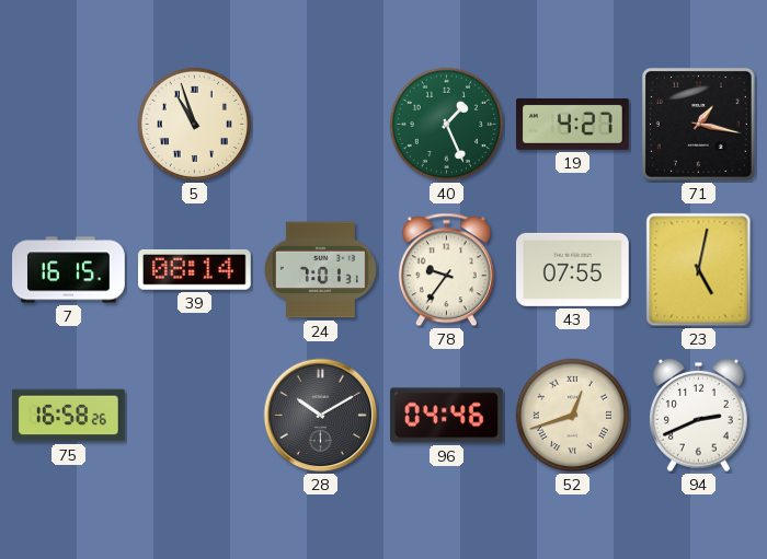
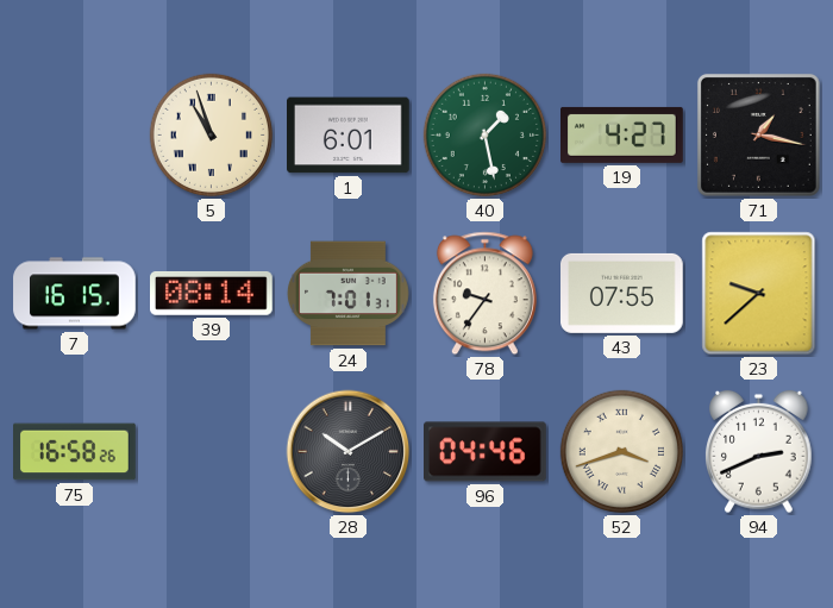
1: none -> 6:01 (349, 136)
40: 1:26 -> 1:28 (484, 134)
23: 5:02 -> 9:38 (759, 294)
52: 12:42 -> 3:42 (621, 451)
